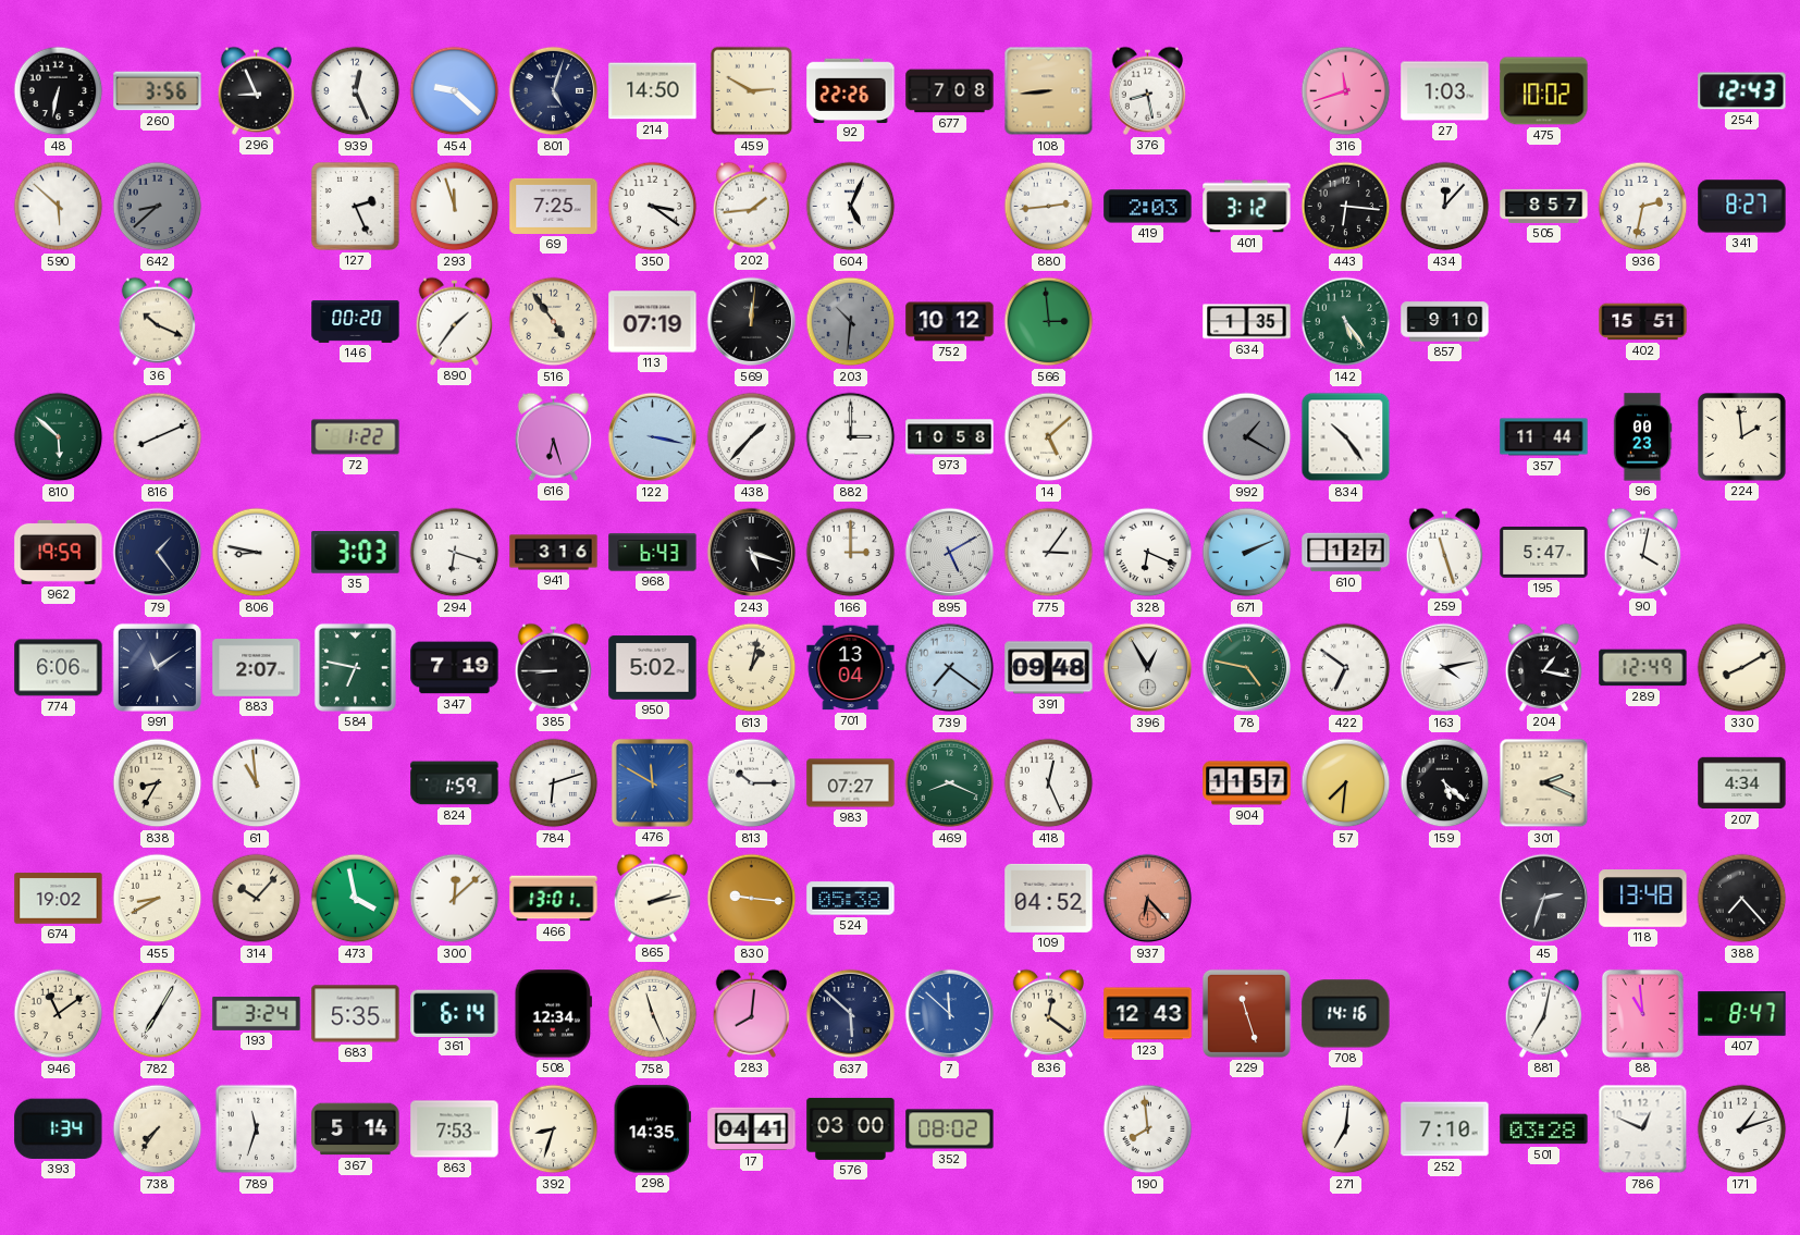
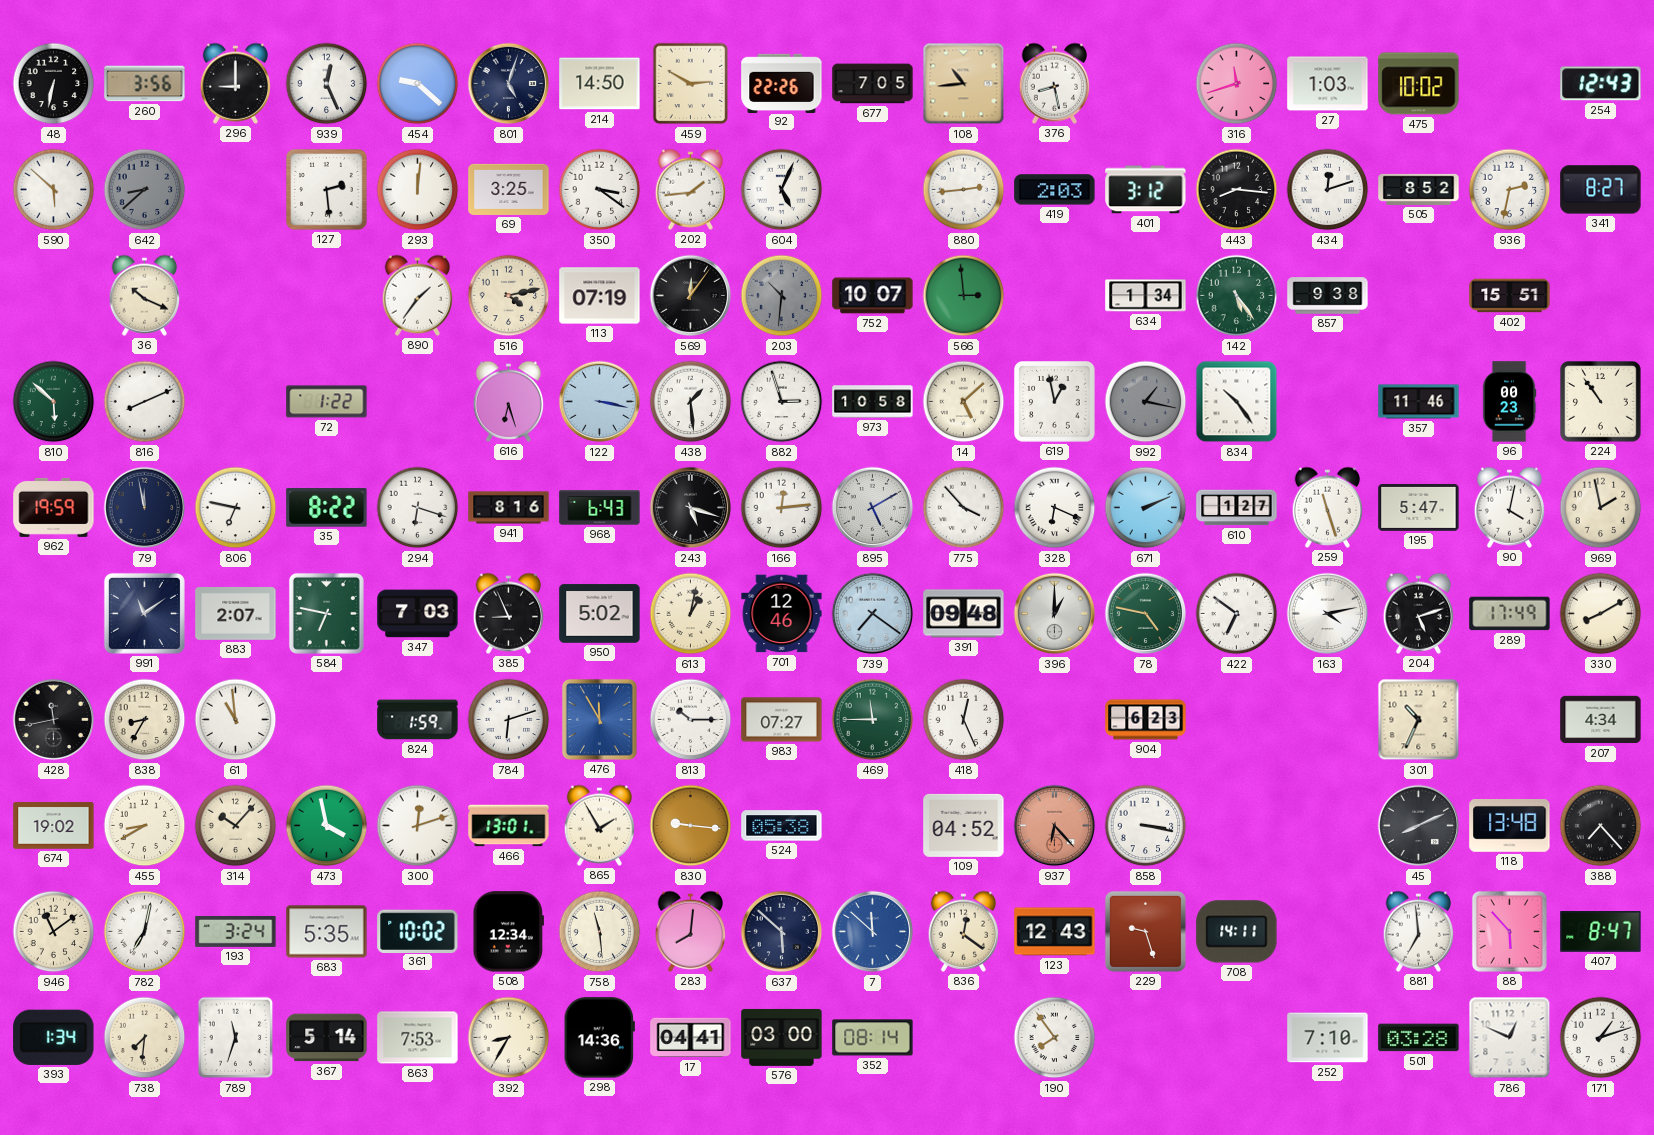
296: 8:56 -> 9:00 (235, 83)
677: 7:08 -> 7:05 (873, 84)
108: 8:44 -> 10:44 (964, 84)
127: 2:26 -> 2:29 (327, 190)
293: 11:57 -> 12:01 (418, 190)
69: 7:25 -> 3:25 (509, 189)
443: 6:16 -> 8:16 (1237, 190)
434: 12:07 -> 12:12 (1328, 190)
505: 8:57 -> 8:52 (1419, 189)
146: 00:20 -> none (356, 321)
516: 4:54 -> 4:13 (509, 296)
569: 12:01 -> 12:06 (691, 296)
752: 10:12 -> 10:07 (873, 296)
634: 1:35 -> 1:34 (1146, 296)
857: 9:10 -> 9:38 (1328, 296)
438: 1:37 -> 1:29 (691, 402)
882: 3:00 -> 2:57 (782, 402)
619: none -> 12:58 (1055, 402)
992: 1:20 -> 1:17 (1146, 402)
357: 11:44 -> 11:46 (1419, 402)
224: 1:59 -> 10:54 (1601, 402)
79: 1:24 -> 11:58 (145, 508)
806: 8:47 -> 6:47 (236, 508)
35: 3:03 -> 8:22 (327, 508)
941: 3:16 -> 8:16 (509, 508)
166: 3:00 -> 12:14 (782, 508)
775: 3:06 -> 3:53 (964, 508)
969: none -> 1:58 (1601, 508)
774: 6:06 -> none (59, 668)
347: 7:19 -> 7:03 (418, 614)
385: 8:45 -> 8:56 (508, 613)
701: 13:04 -> 12:46 (782, 614)
396: 12:55 -> 1:00 (1055, 614)
204: 1:17 -> 5:12 (1418, 613)
289: 12:49 -> 17:49 (1510, 614)
428: none -> 11:43 (54, 720)
476: 11:50 -> 11:55 (599, 719)
469: 8:19 -> 11:45 (873, 720)
904: 11:57 -> 6:23 (1146, 720)
57: 7:31 -> none (1346, 783)
159: 5:22 -> none (1445, 783)
301: 2:19 -> 10:34 (1419, 720)
300: 12:08 -> 12:12 (418, 826)
865: 2:13 -> 1:55 (599, 825)
858: none -> 3:17 (1146, 826)
45: 2:33 -> 8:11 (1419, 826)
782: 7:05 -> 7:02 (145, 932)
361: 6:14 -> 10:02 (418, 931)
758: 11:26 -> 11:29 (600, 932)
229: 11:27 -> 9:27 (1145, 931)
708: 14:16 -> 14:11 (1237, 932)
881: 7:02 -> 6:59 (1418, 931)
88: 10:59 -> 5:53 (1509, 931)
738: 7:36 -> 7:31 (145, 1038)
392: 8:33 -> 8:35 (509, 1038)
298: 14:35 -> 14:36 (599, 1038)
352: 08:02 -> 08:14 (873, 1038)
190: 7:59 -> 7:54 (1055, 1038)
271: 7:01 -> none (1346, 1129)
